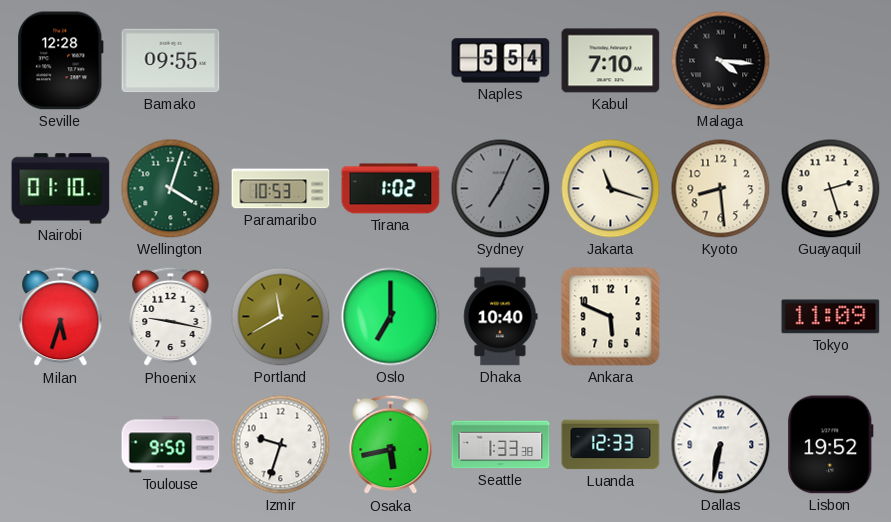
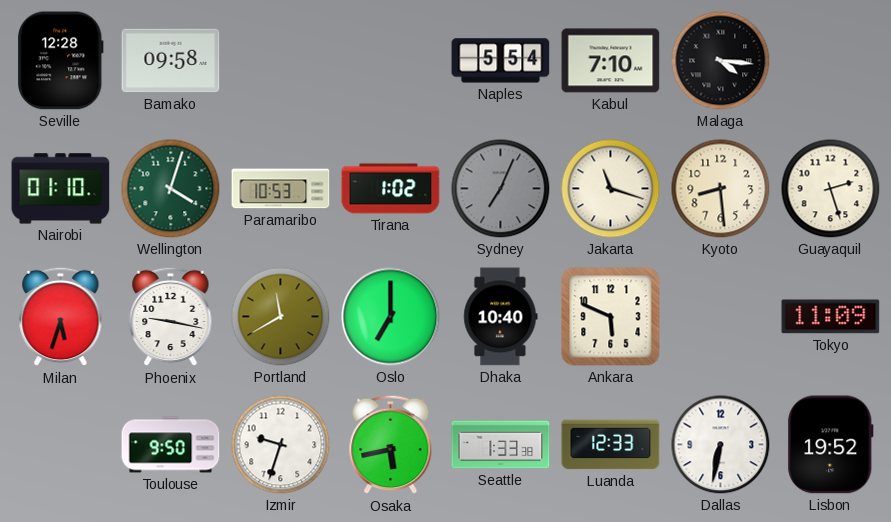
Bamako: 09:55 -> 09:58 (171, 61)
